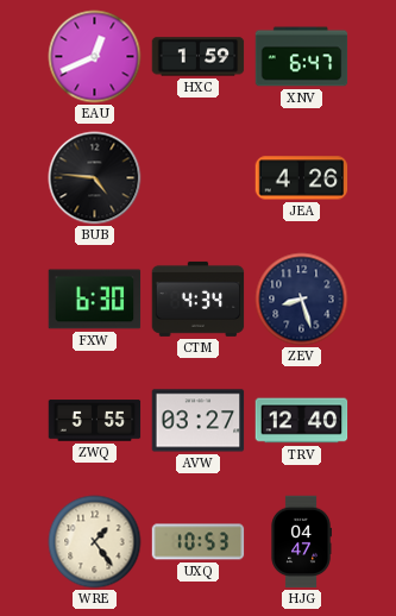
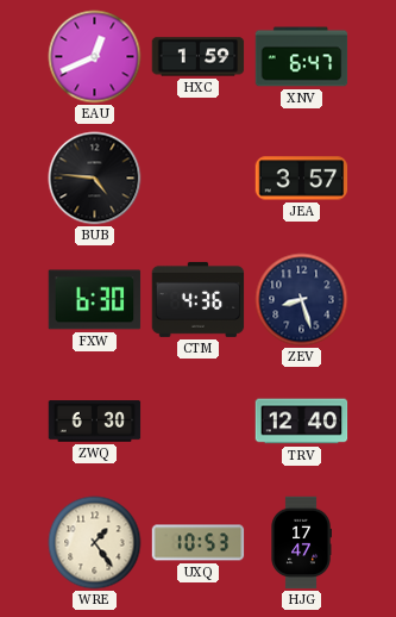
JEA: 4:26 -> 3:57 (302, 179)
CTM: 4:34 -> 4:36 (199, 299)
ZWQ: 5:55 -> 6:30 (95, 422)
AVW: 03:27 -> none (199, 421)
HJG: 04:47 -> 17:47 (301, 543)
